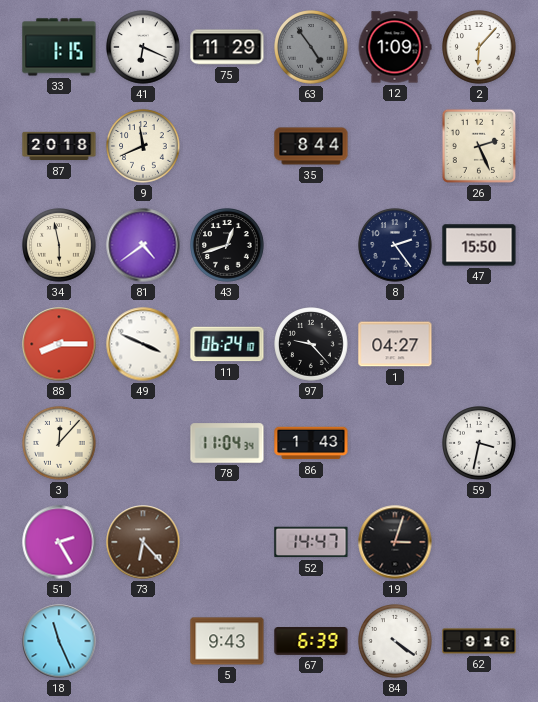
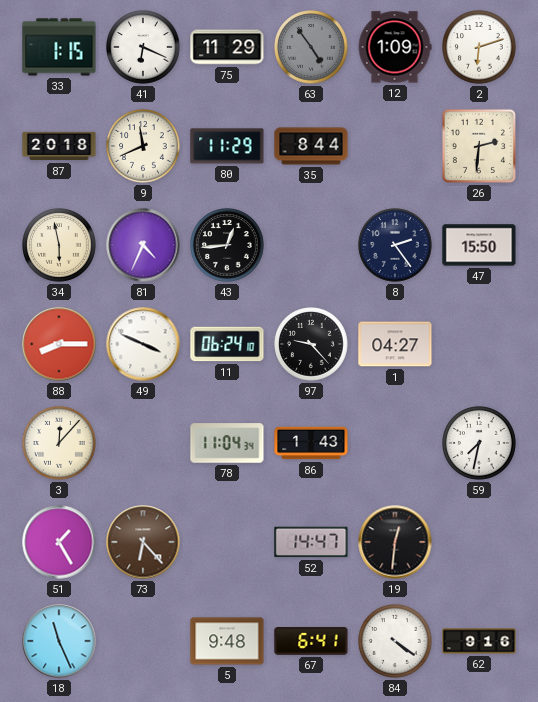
2: 6:07 -> 6:12 (479, 47)
80: none -> 11:29 (227, 146)
26: 2:26 -> 2:31 (479, 146)
81: 4:39 -> 4:34 (143, 245)
43: 12:42 -> 12:44 (227, 245)
59: 3:32 -> 7:32 (479, 443)
51: 2:25 -> 1:25 (59, 542)
19: 3:03 -> 12:31 (395, 542)
5: 9:43 -> 9:48 (227, 641)
67: 6:39 -> 6:41 (311, 642)
